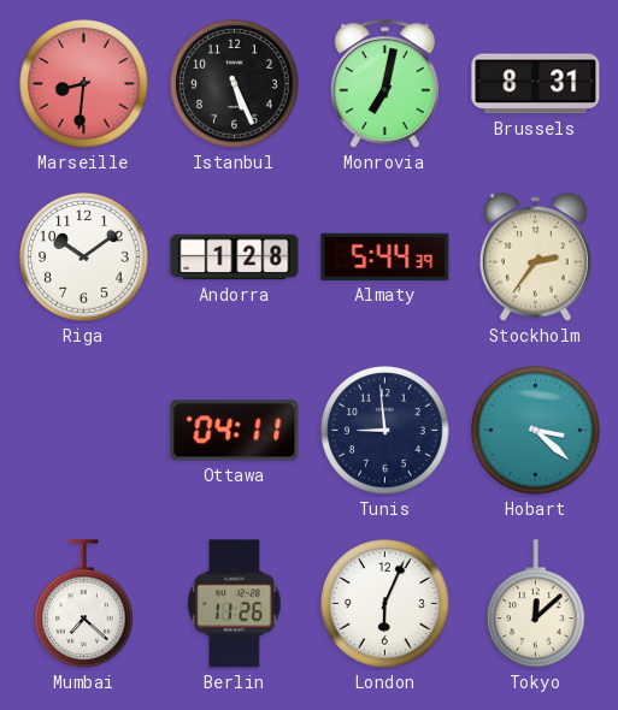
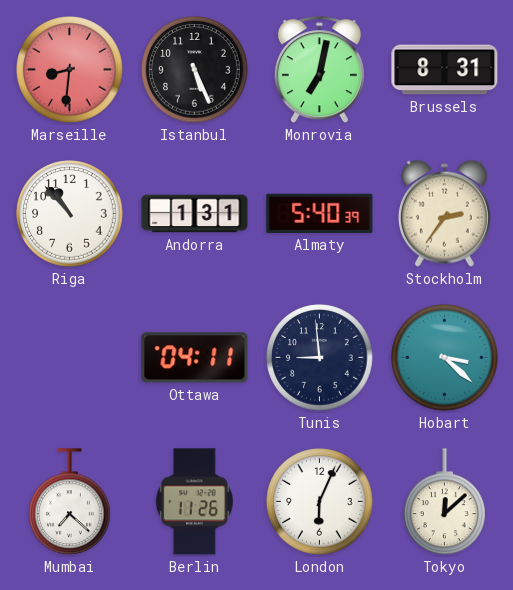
Riga: 10:09 -> 10:53 (70, 214)
Andorra: 1:28 -> 1:31 (195, 214)
Almaty: 5:44 -> 5:40 (320, 213)
